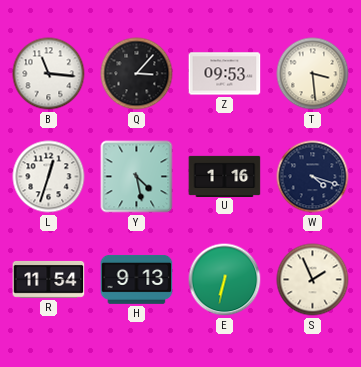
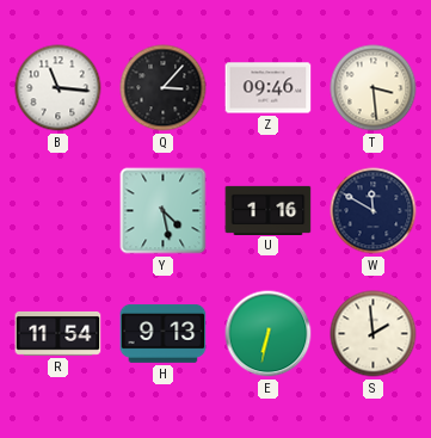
Z: 09:53 -> 09:46 (269, 88)
L: 12:33 -> none (49, 177)
W: 4:18 -> 11:50 (374, 211)
S: 1:56 -> 1:59 (374, 334)
